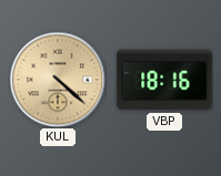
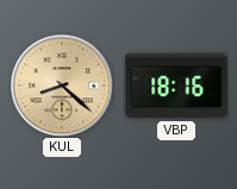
KUL: 4:22 -> 8:22 (62, 86)
